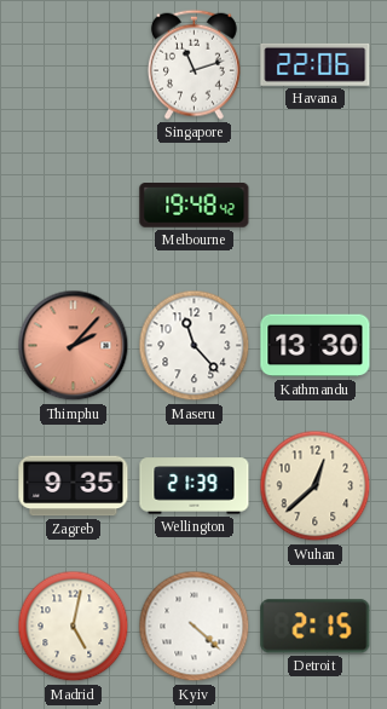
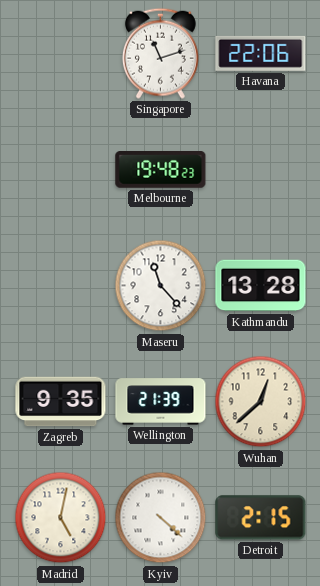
Melbourne: 19:48:42 -> 19:48:23 (161, 170)
Thimphu: 2:07 -> none (74, 346)
Kathmandu: 13:30 -> 13:28 (261, 286)
